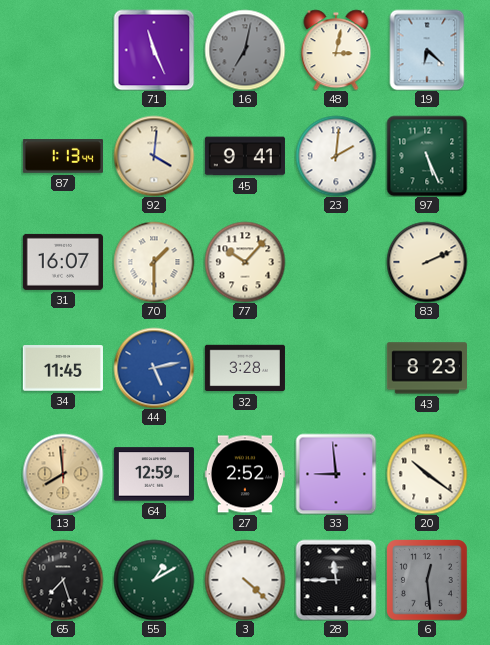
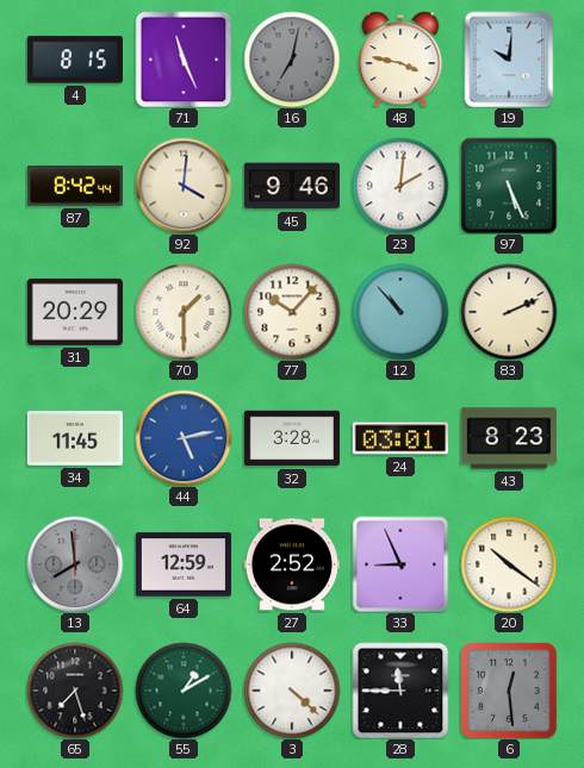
4: none -> 8:15 (75, 60)
48: 3:02 -> 3:47 (400, 60)
19: 6:22 -> 10:01 (509, 60)
87: 1:13 -> 8:42 (75, 186)
45: 9:41 -> 9:46 (292, 186)
31: 16:07 -> 20:29 (75, 312)
12: none -> 10:53 (400, 312)
24: none -> 03:01 (400, 438)
13 dial: champagne -> grey (75, 564)
33: 8:59 -> 8:56 (400, 564)
